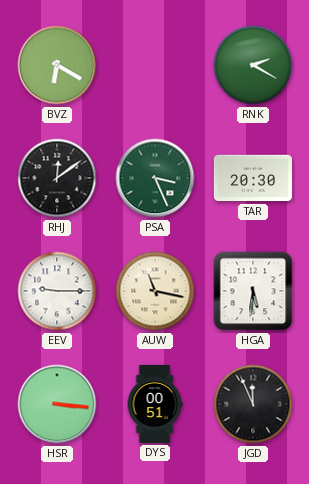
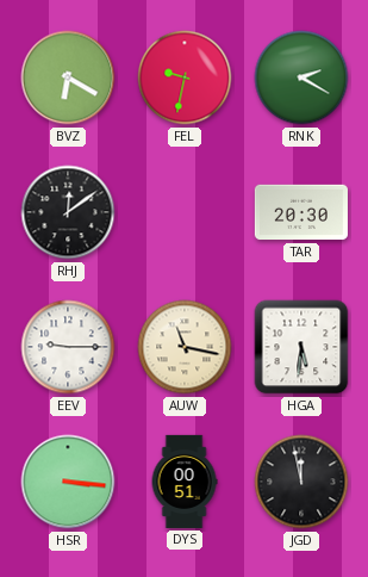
FEL: none -> 9:32 (185, 77)
PSA: 3:26 -> none (155, 178)
JGD: 11:56 -> 11:58 (301, 482)
